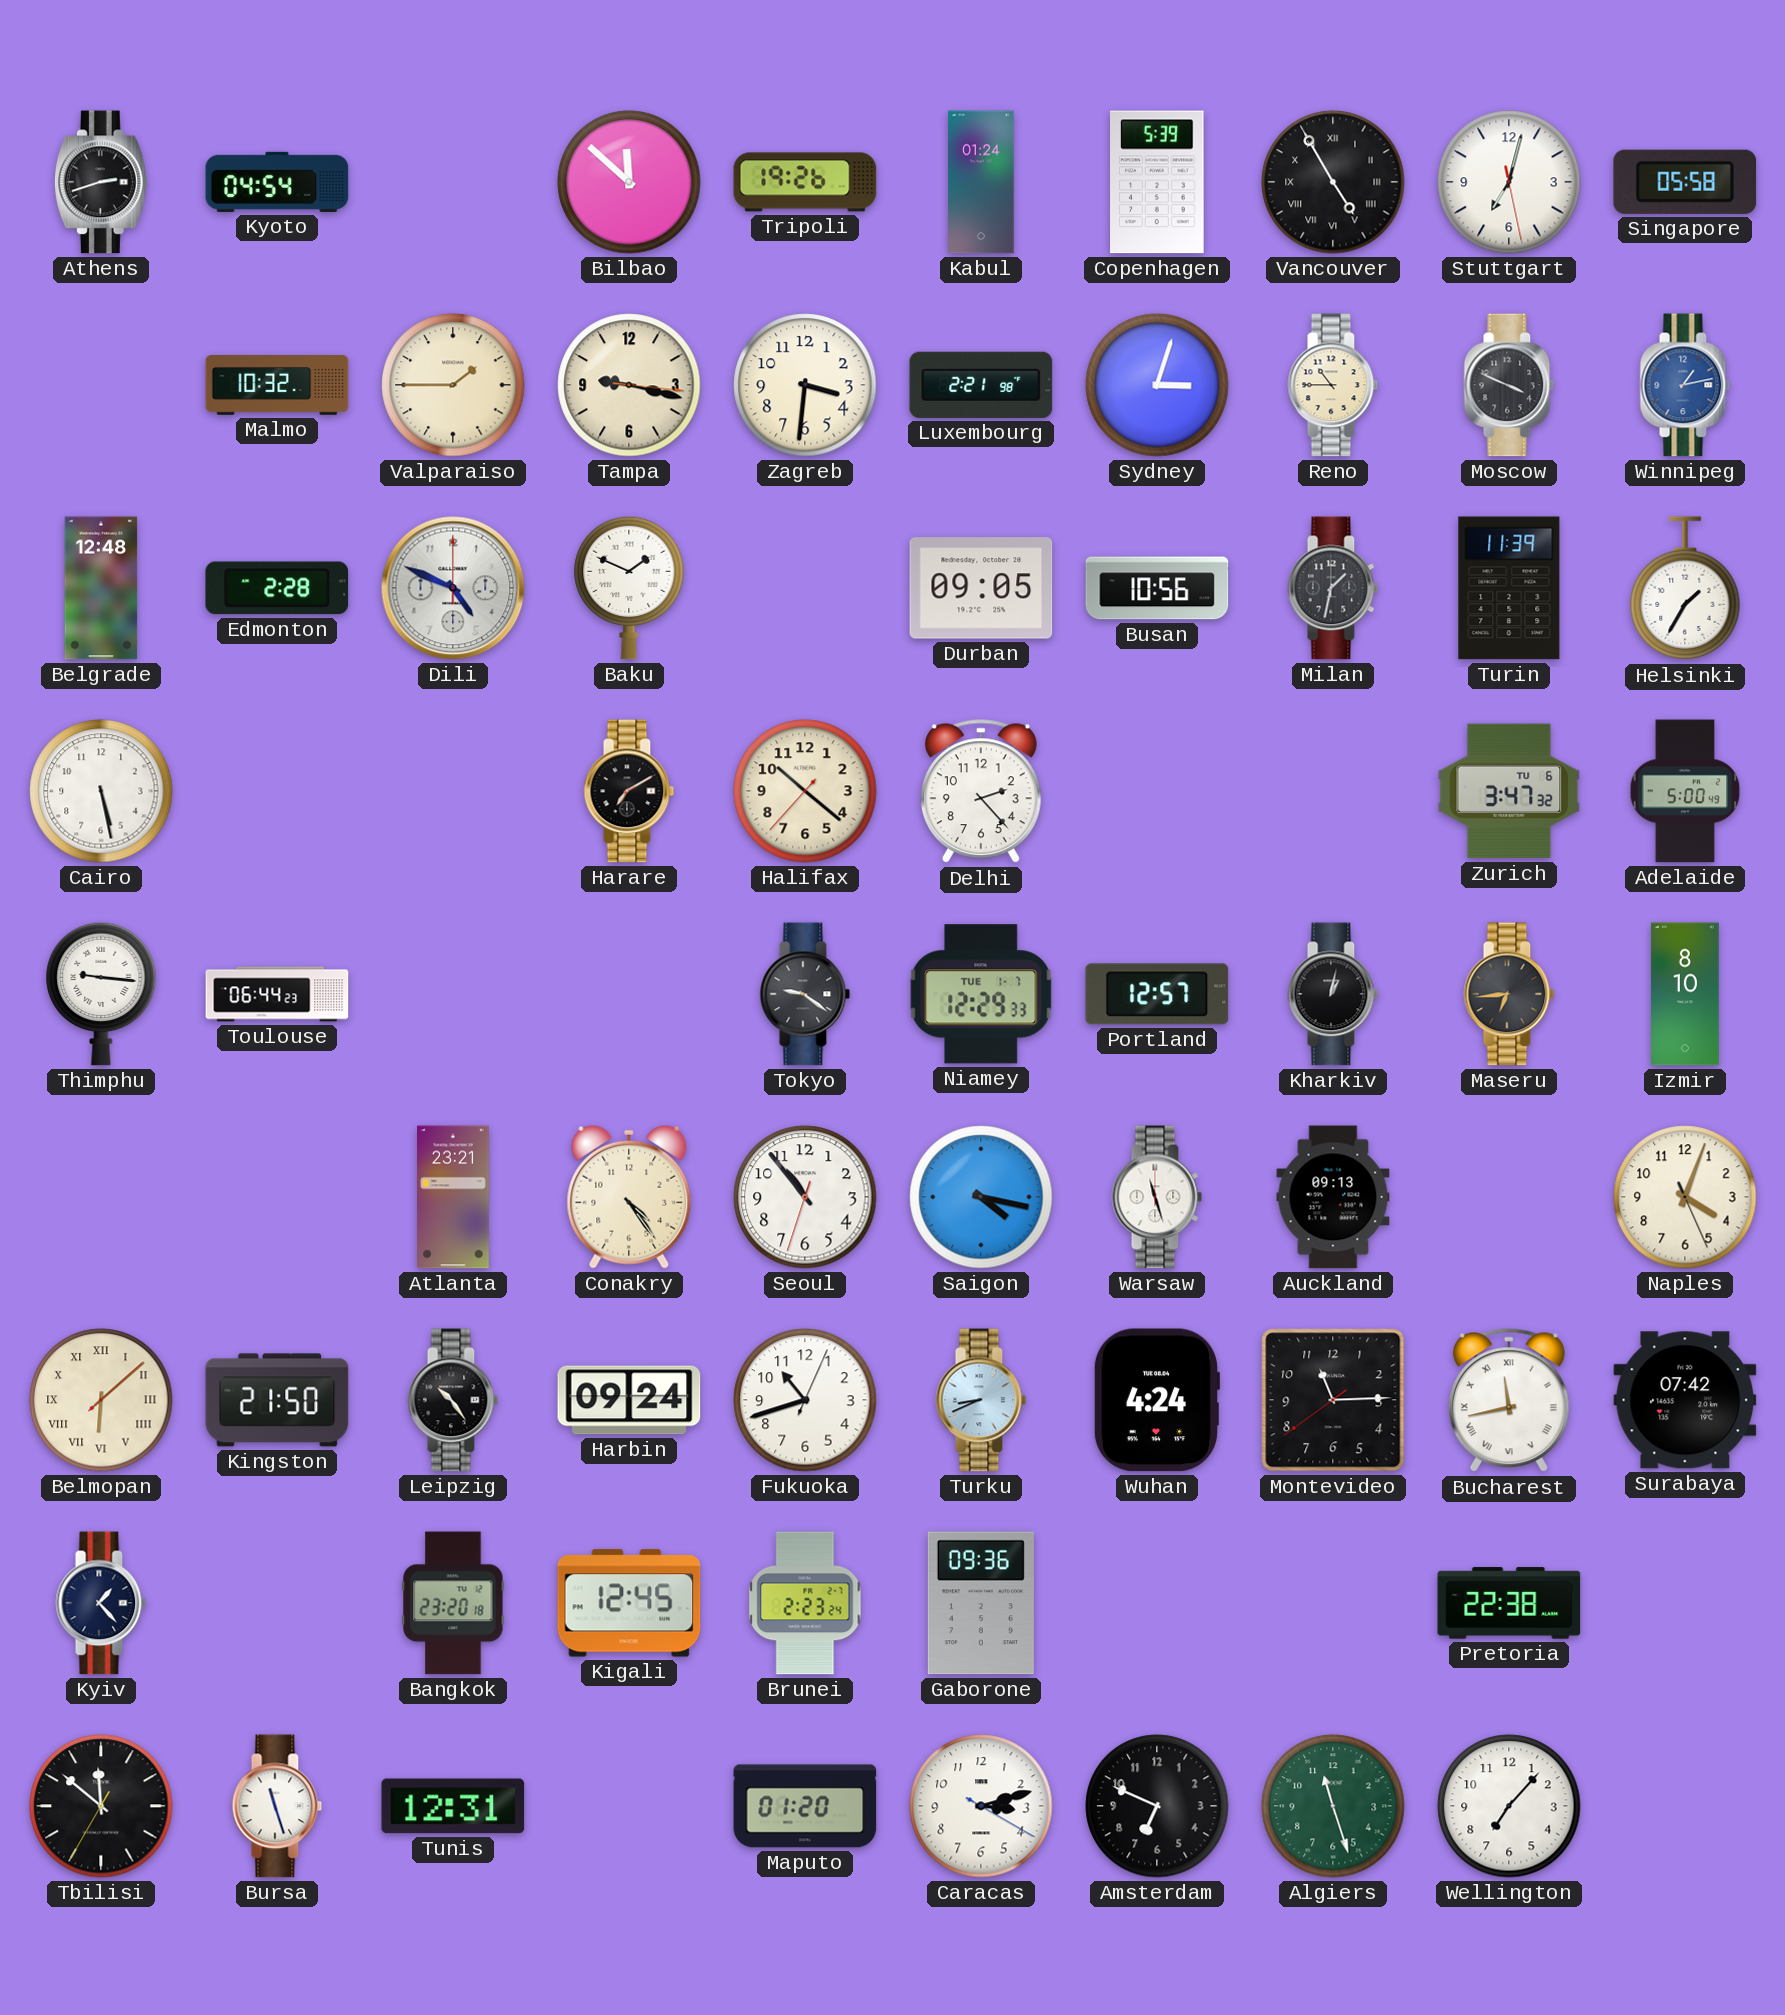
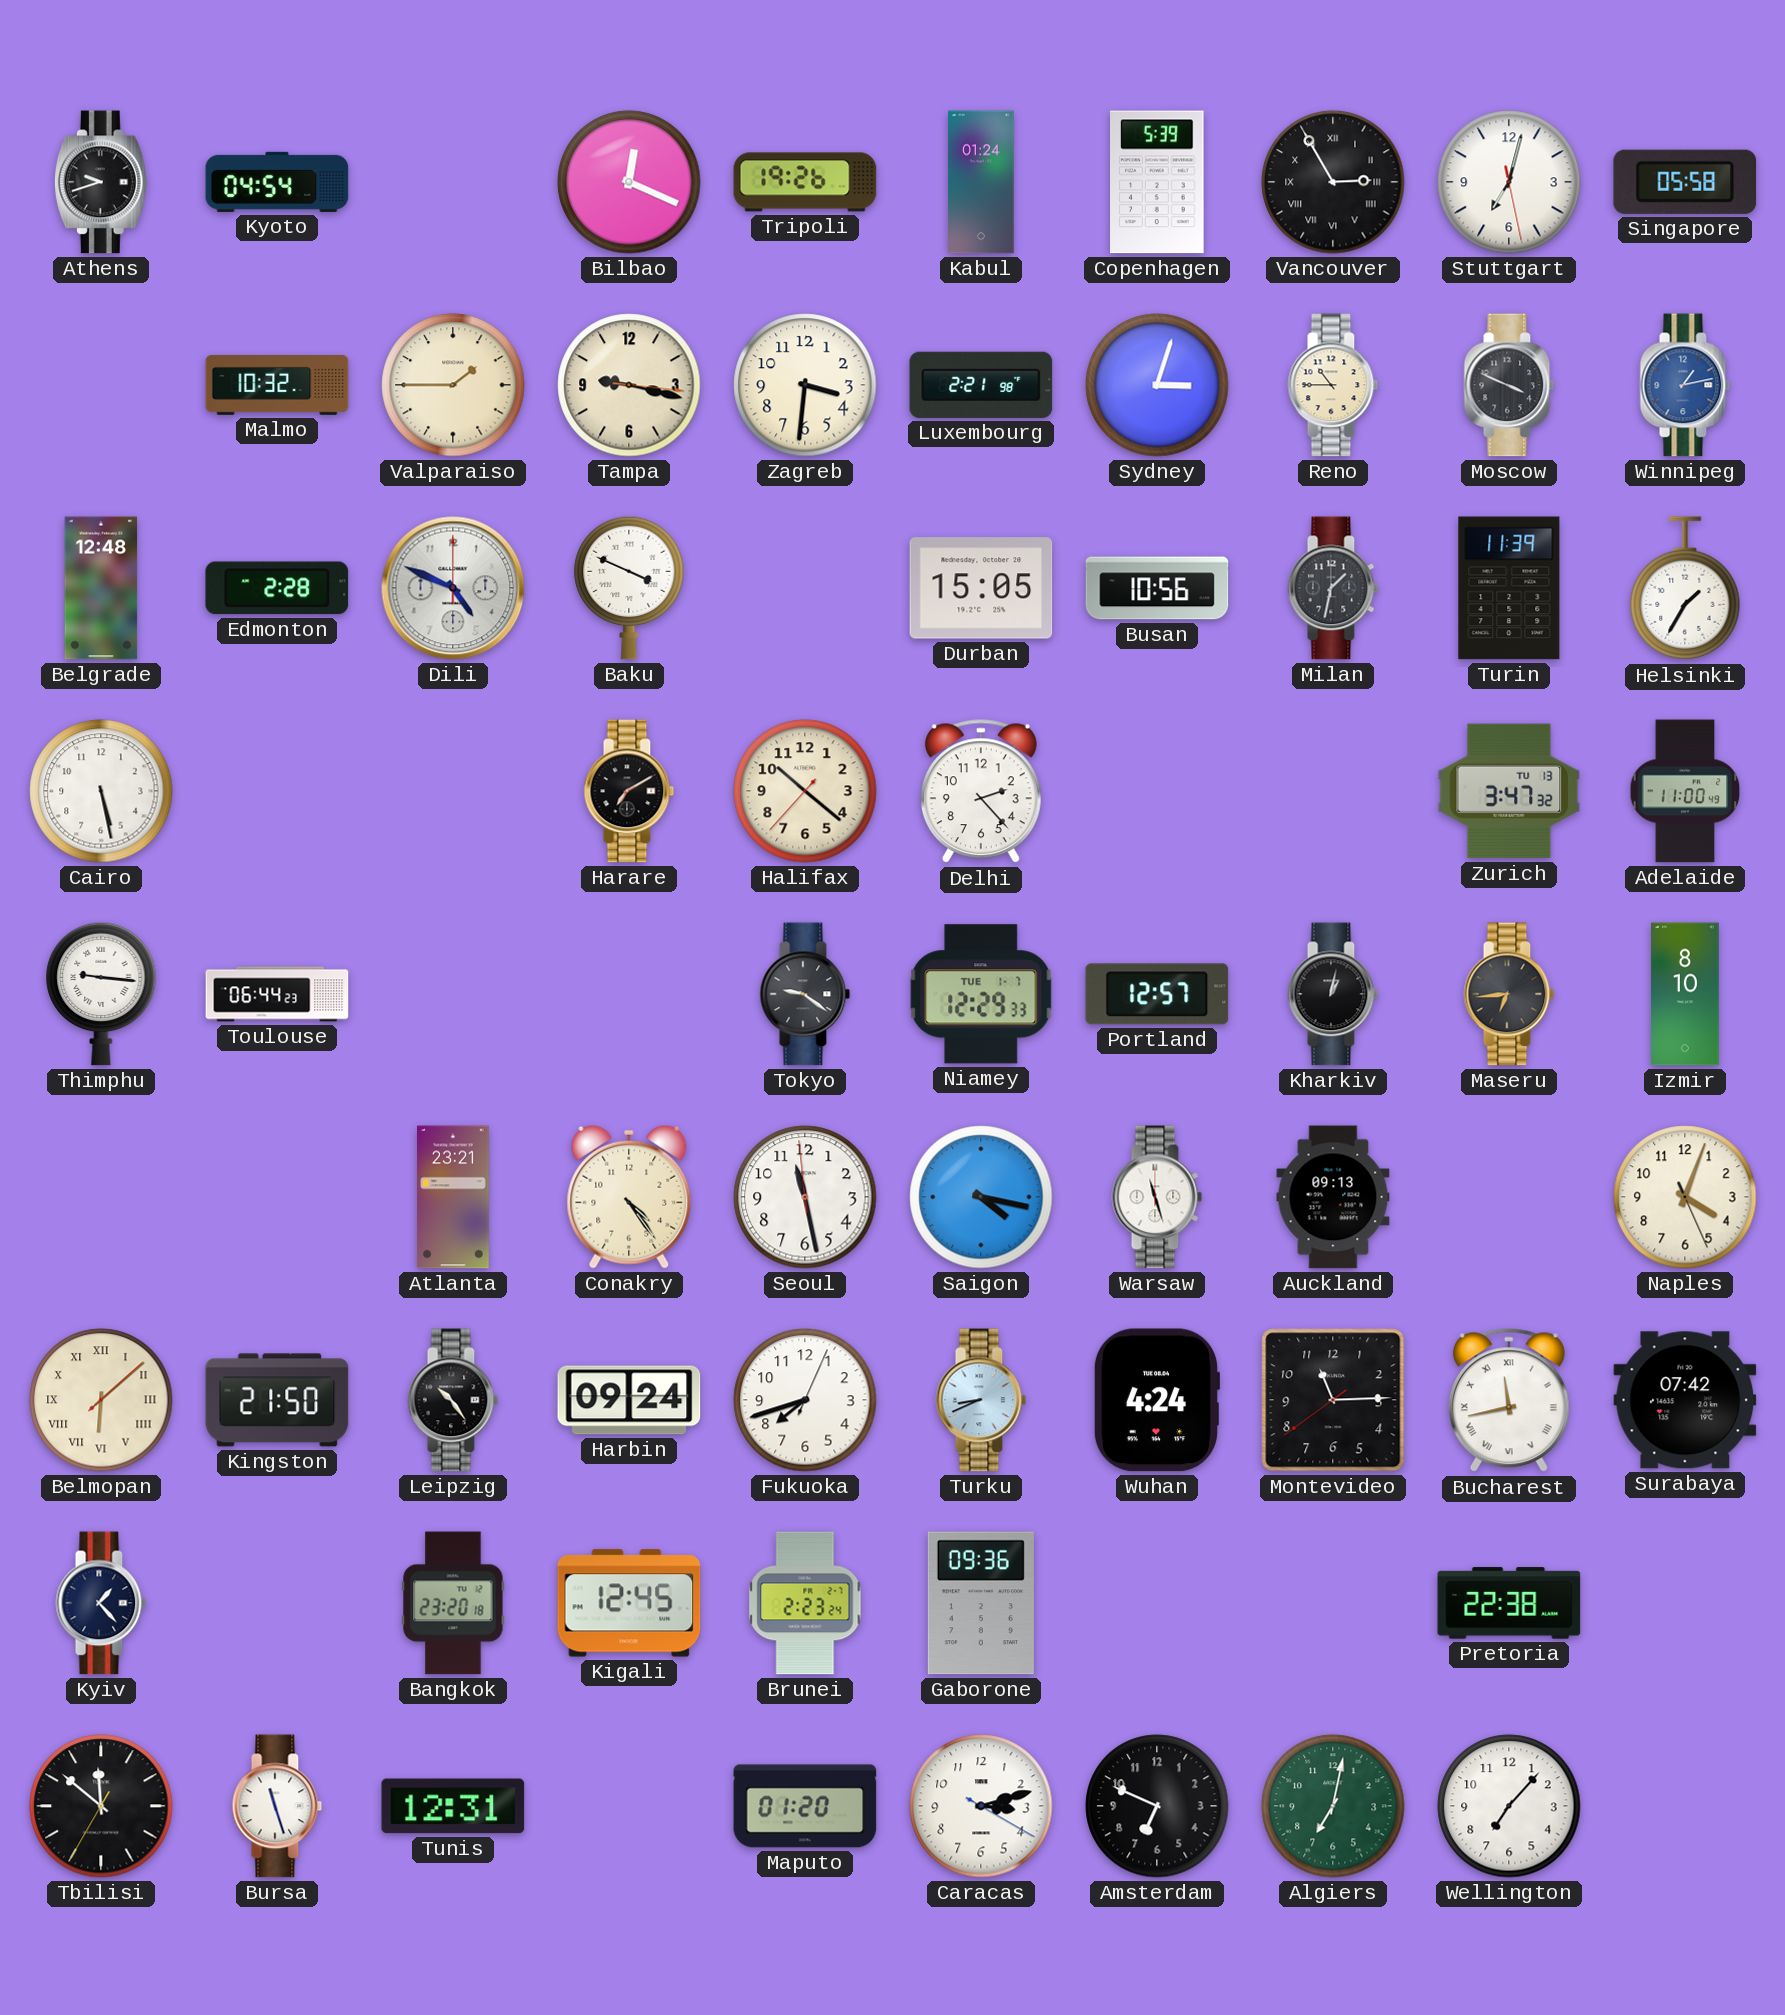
Athens: 2:42 -> 9:42 (101, 182)
Bilbao: 11:52 -> 12:19 (629, 182)
Vancouver: 4:55 -> 2:55 (1333, 182)
Baku: 1:49 -> 3:49 (629, 588)
Durban: 09:05 -> 15:05 (981, 588)
Zurich date: TU 6 -> TU 13 (1509, 791)
Adelaide: 5:00 -> 11:00 (1685, 791)
Seoul: 10:53 -> 11:27 (805, 1197)
Fukuoka: 10:42 -> 7:42 (805, 1400)
Algiers: 11:27 -> 7:02 (1333, 1806)
